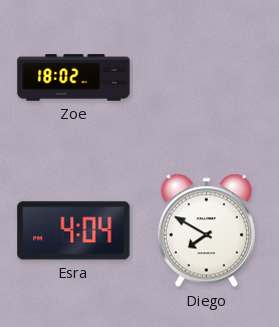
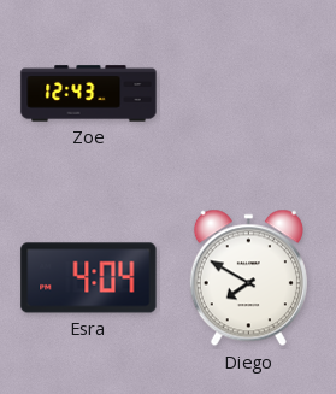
Zoe: 18:02 -> 12:43 (89, 94)
